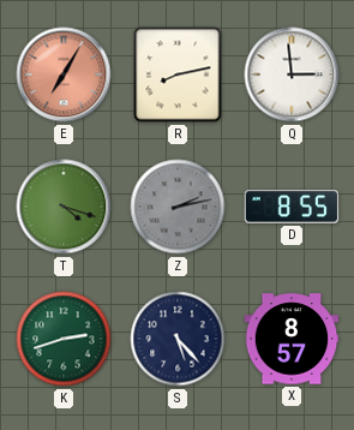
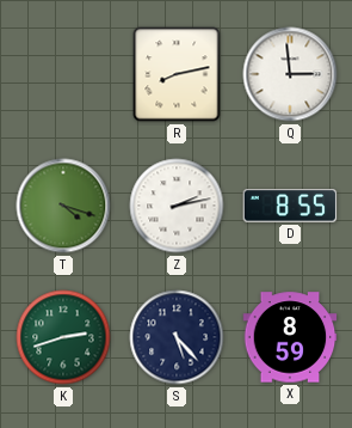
E: 7:05 -> none (64, 74)
Z dial: grey -> white (177, 206)
X: 8:57 -> 8:59 (290, 337)
